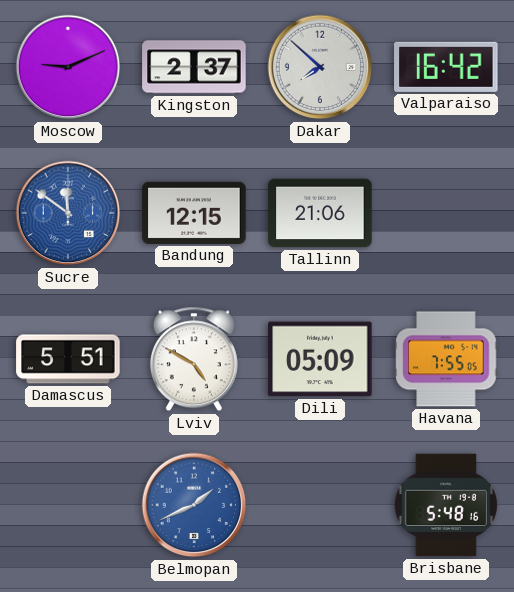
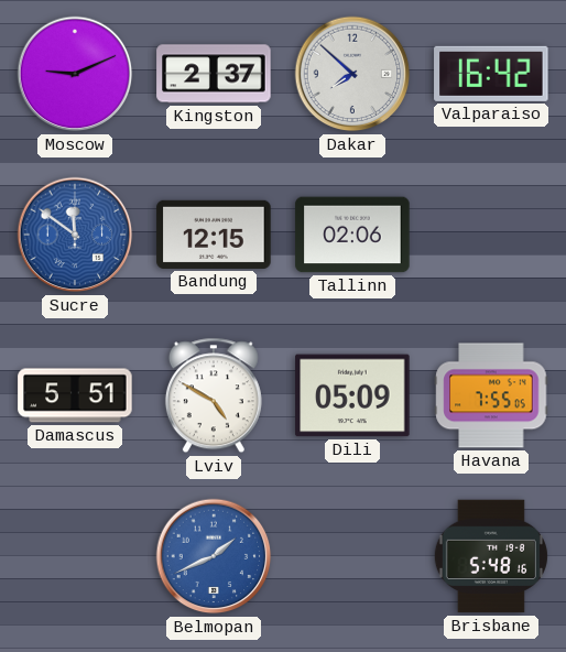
Tallinn: 21:06 -> 02:06 (352, 235)
